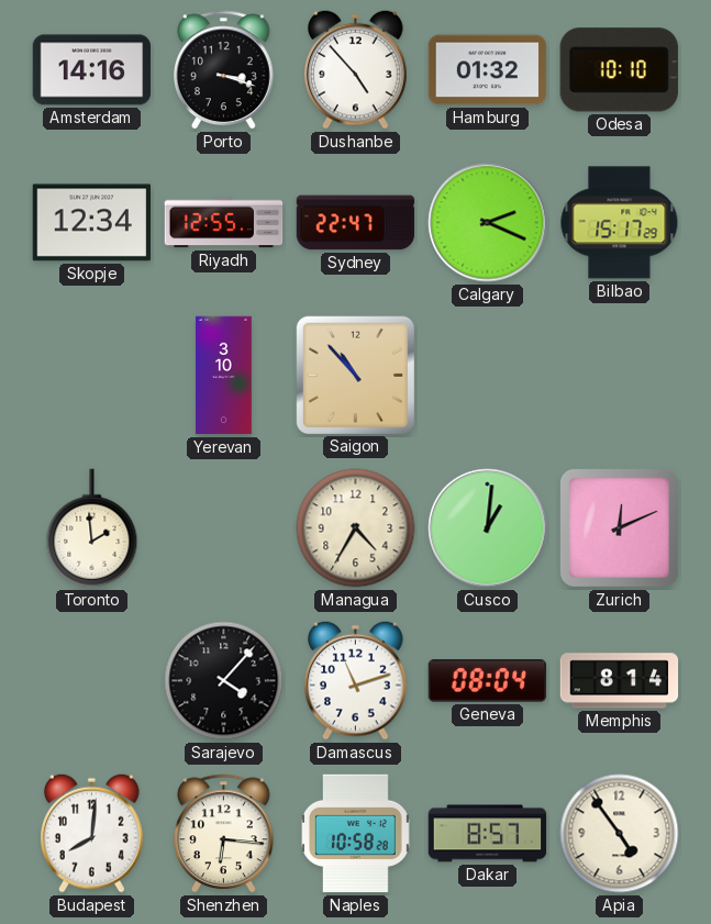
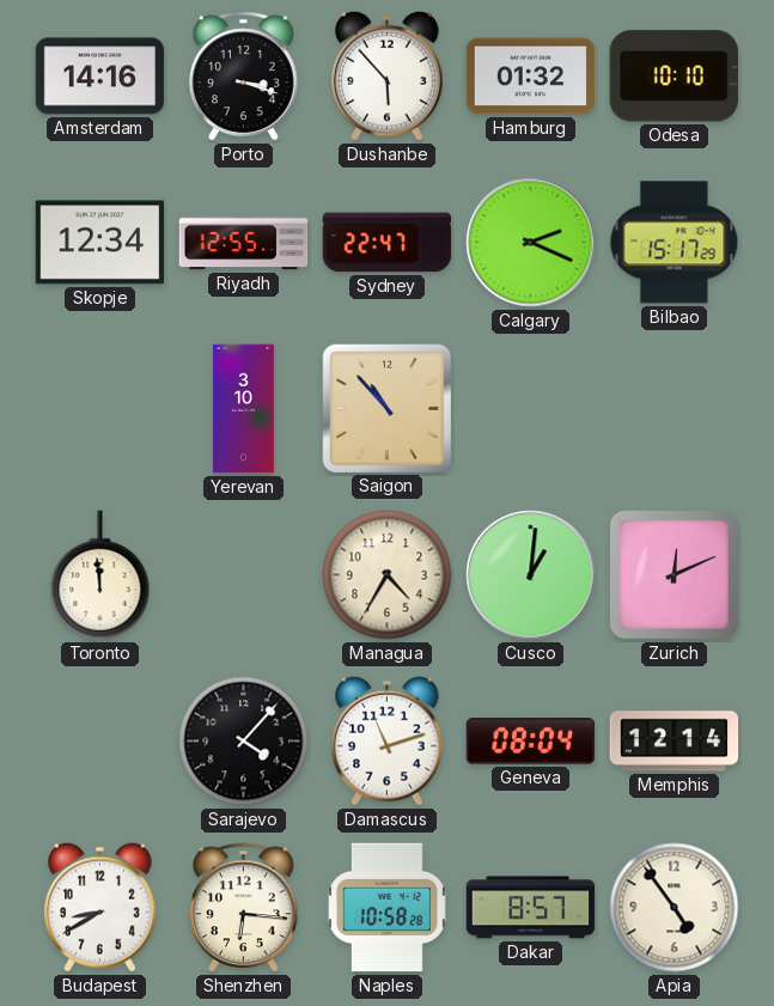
Dushanbe: 4:53 -> 5:53 (388, 75)
Toronto: 1:59 -> 11:59 (100, 575)
Memphis: 8:14 -> 12:14 (675, 742)
Budapest: 8:01 -> 8:40 (100, 907)
